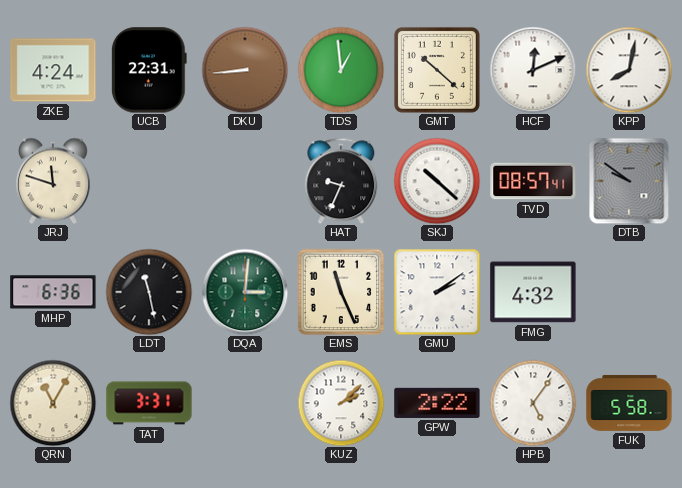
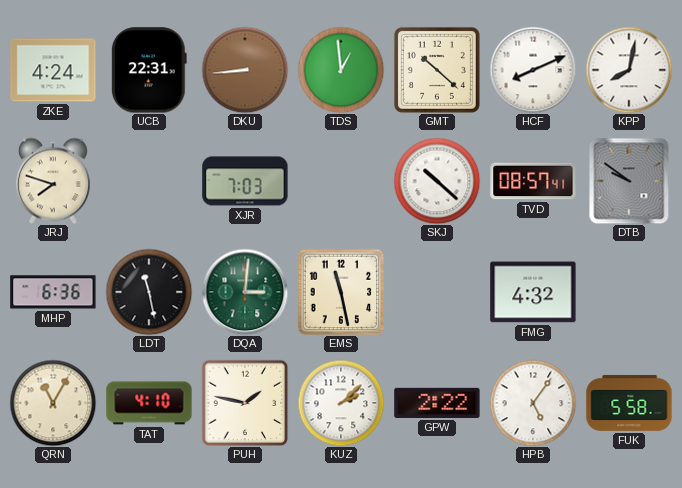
HCF: 12:11 -> 8:11 (533, 70)
JRJ: 11:48 -> 7:48 (53, 181)
XJR: none -> 7:03 (245, 181)
HAT: 9:34 -> none (341, 181)
EMS: 11:26 -> 11:28 (341, 292)
GMU: 2:09 -> none (437, 292)
TAT: 3:31 -> 4:10 (149, 403)
PUH: none -> 1:47 (245, 403)
